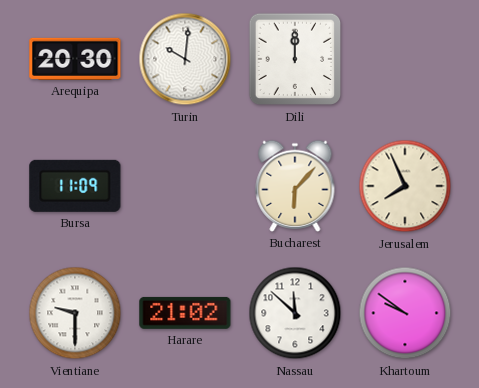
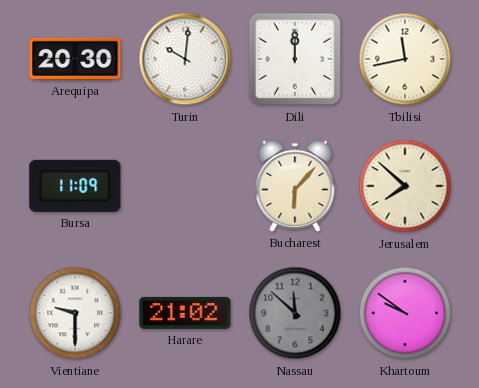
Tbilisi: none -> 11:43 (405, 59)
Jerusalem: 7:56 -> 7:52 (405, 186)
Nassau dial: white -> grey (295, 313)
